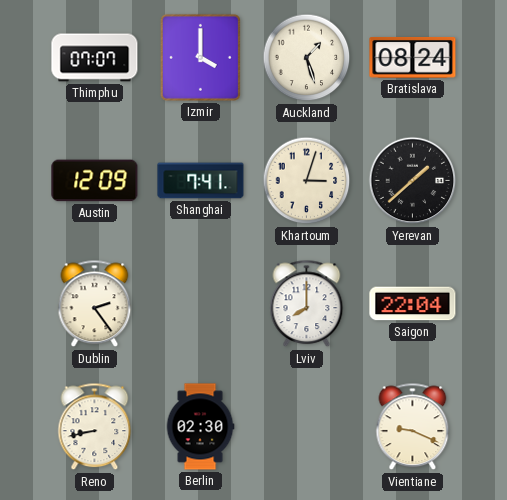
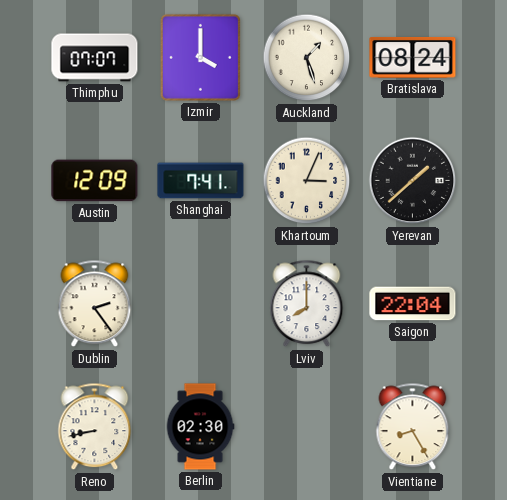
Khartoum: 3:03 -> 3:04 (307, 181)
Vientiane: 9:19 -> 8:25 (413, 427)
